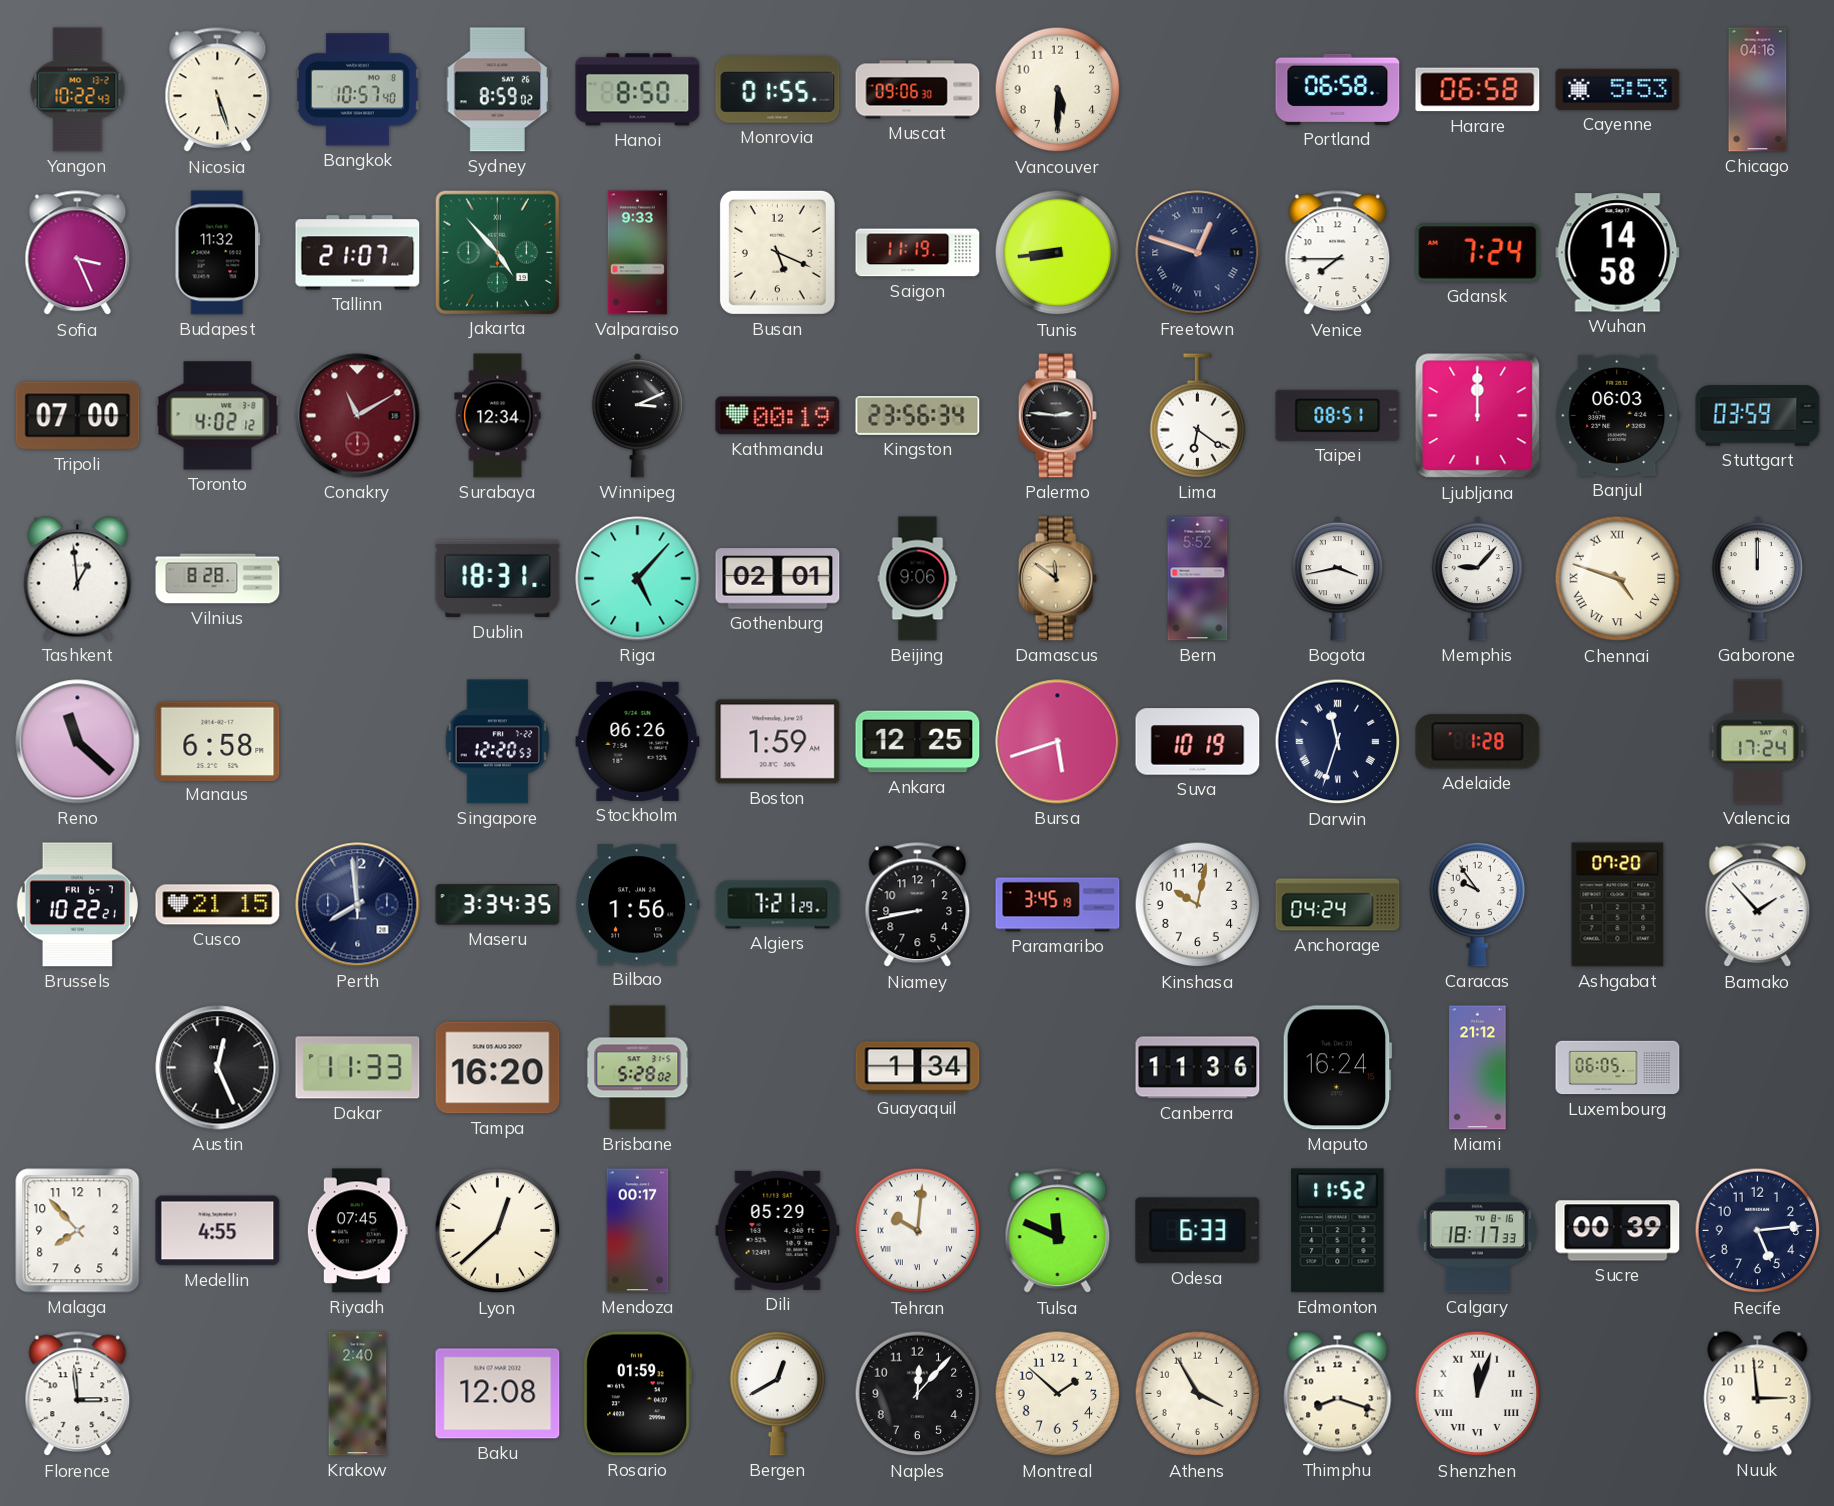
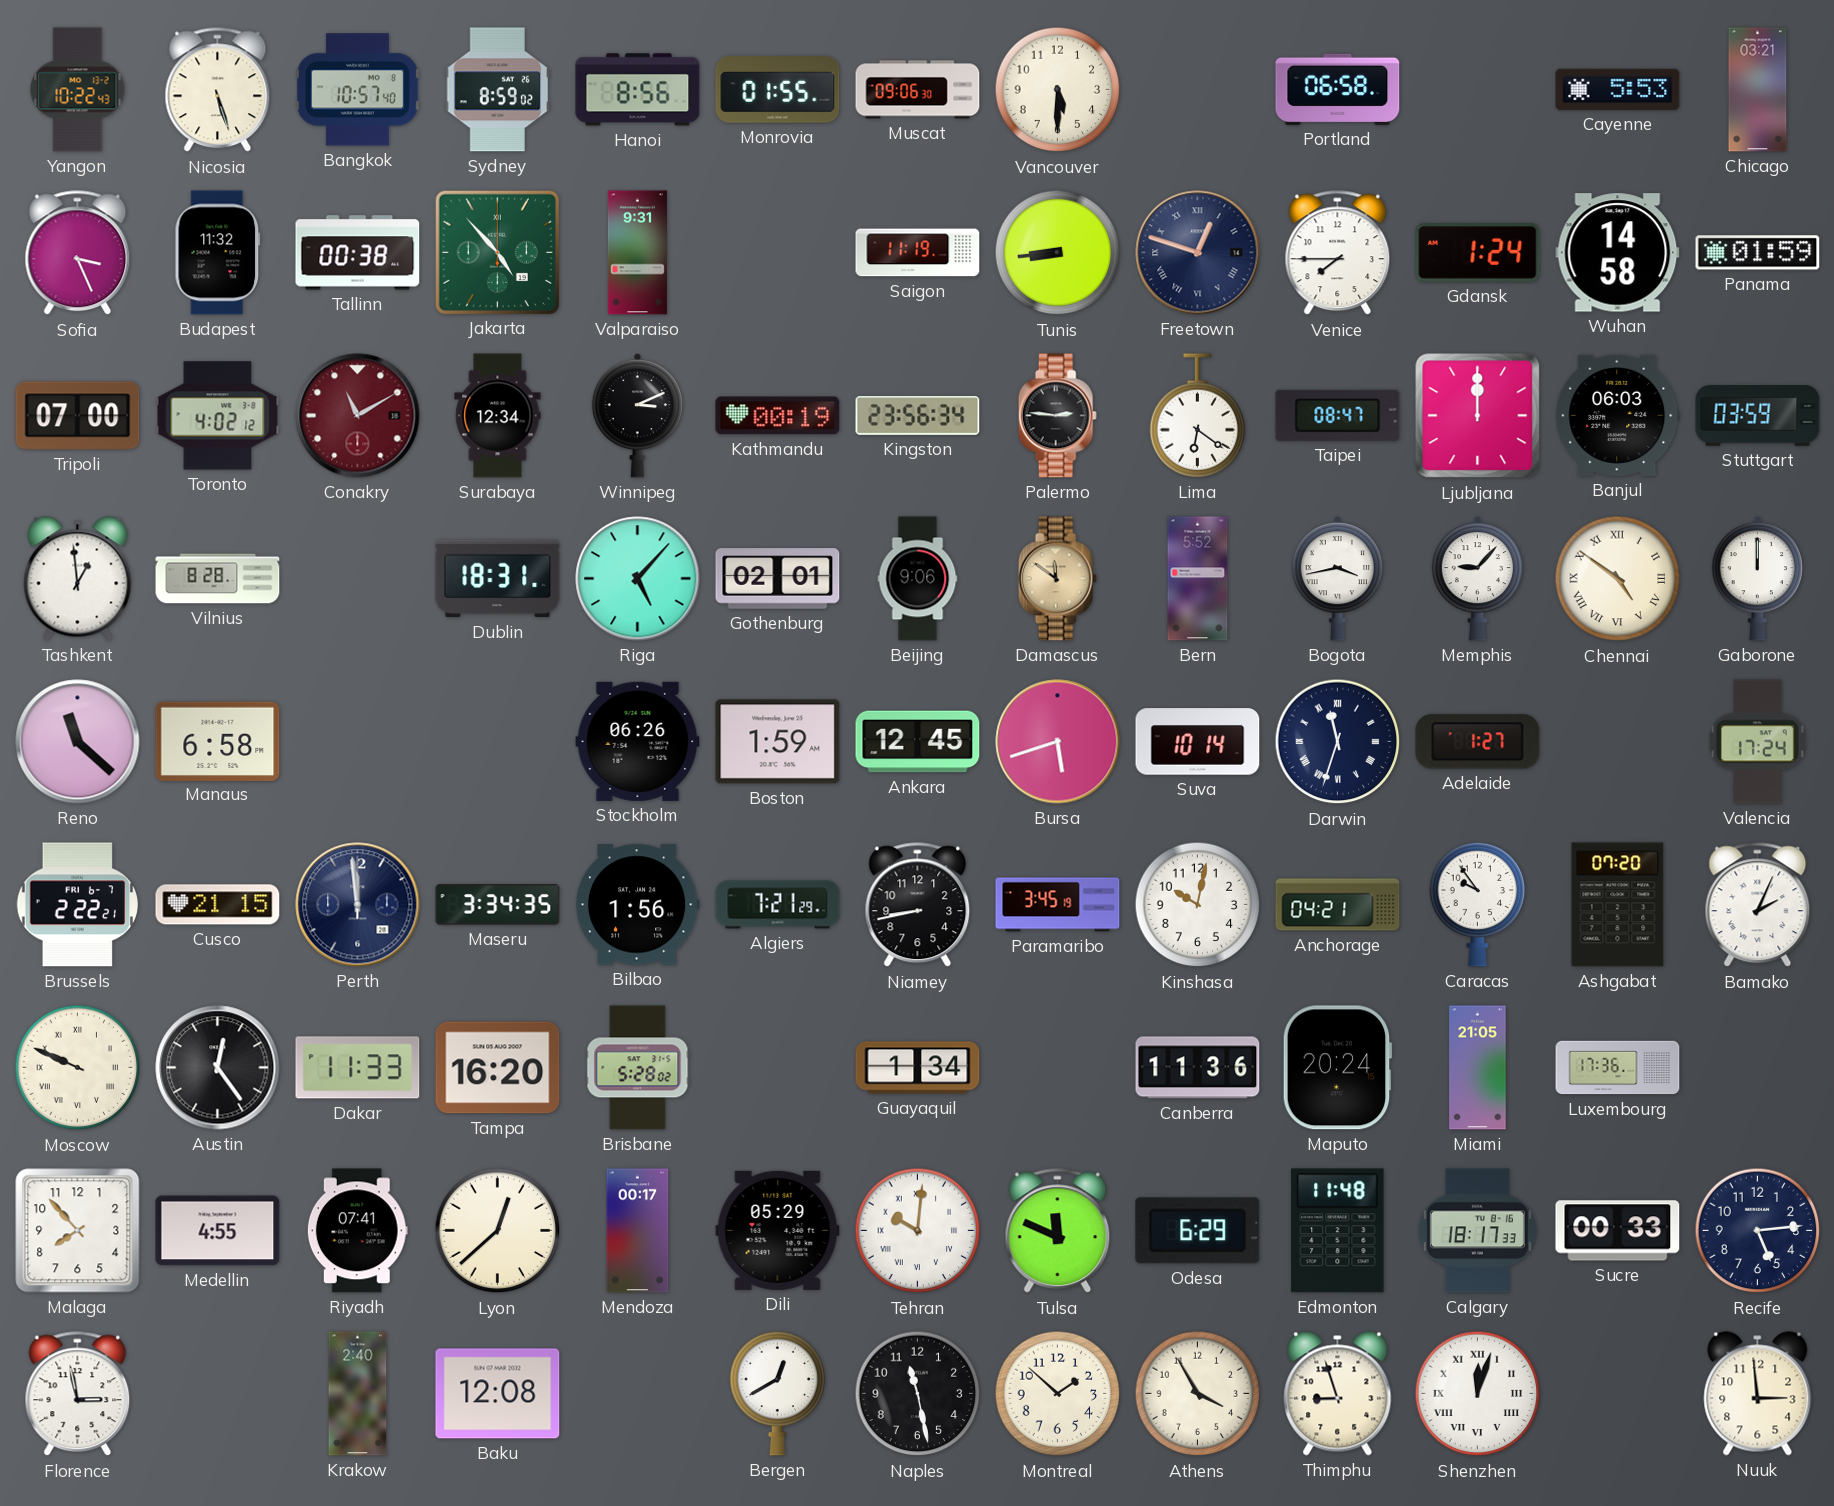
Hanoi: 8:50 -> 8:56 (638, 90)
Harare: 06:58 -> none (1478, 90)
Chicago: 04:16 -> 03:21 (1758, 90)
Tallinn: 21:07 -> 00:38 (358, 253)
Valparaiso: 9:33 -> 9:31 (637, 253)
Busan: 5:19 -> none (777, 252)
Gdansk: 7:24 -> 1:24 (1478, 253)
Panama: none -> 01:59 (1758, 253)
Taipei: 08:51 -> 08:47 (1338, 415)
Chennai: 4:48 -> 4:51 (1618, 579)
Singapore: 12:20 -> none (498, 742)
Ankara: 12:25 -> 12:45 (918, 742)
Suva: 10:19 -> 10:14 (1198, 742)
Adelaide: 1:28 -> 1:27 (1478, 742)
Brussels: 10:22 -> 2:22 (77, 905)
Perth: 7:59 -> 11:59 (358, 905)
Anchorage: 04:24 -> 04:21 (1338, 905)
Bamako: 1:53 -> 2:04 (1758, 905)
Moscow: none -> 9:49 (78, 1068)
Austin: 12:26 -> 12:24 (218, 1068)
Maputo: 16:24 -> 20:24 (1337, 1068)
Miami: 21:12 -> 21:05 (1478, 1068)
Luxembourg: 06:05 -> 17:36 (1618, 1068)
Riyadh: 07:45 -> 07:41 (357, 1231)
Odesa: 6:33 -> 6:29 (1198, 1231)
Edmonton: 11:52 -> 11:48 (1338, 1231)
Sucre: 00:39 -> 00:33 (1618, 1231)
Florence: 2:59 -> 2:58 (78, 1394)
Rosario: 01:59 -> none (637, 1394)
Naples: 12:07 -> 11:28 (918, 1394)
Thimphu: 8:18 -> 8:57 (1338, 1394)
